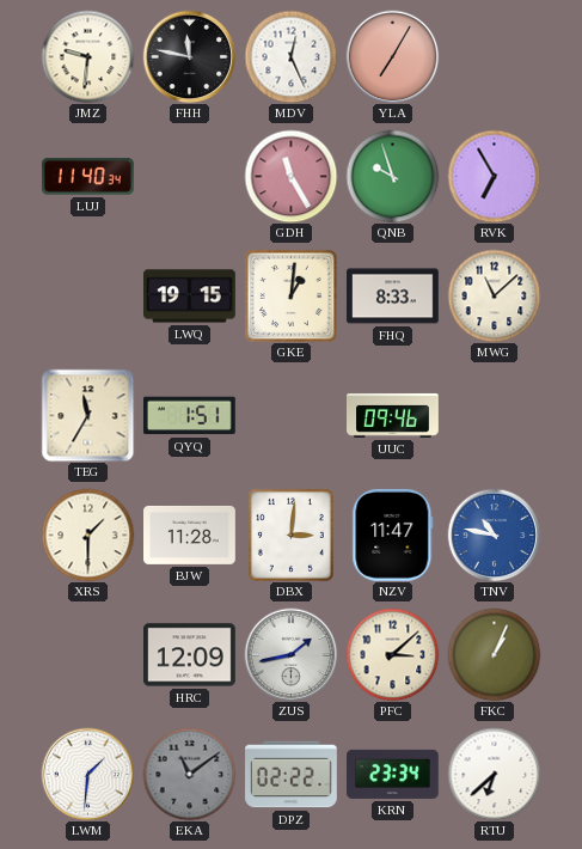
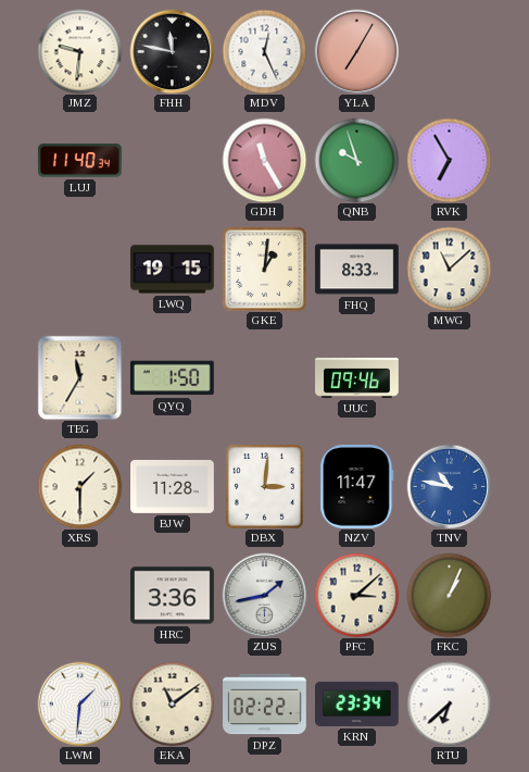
QYQ: 1:51 -> 1:50 (172, 378)
HRC: 12:09 -> 3:36 (173, 596)
EKA dial: grey -> cream (172, 703)
